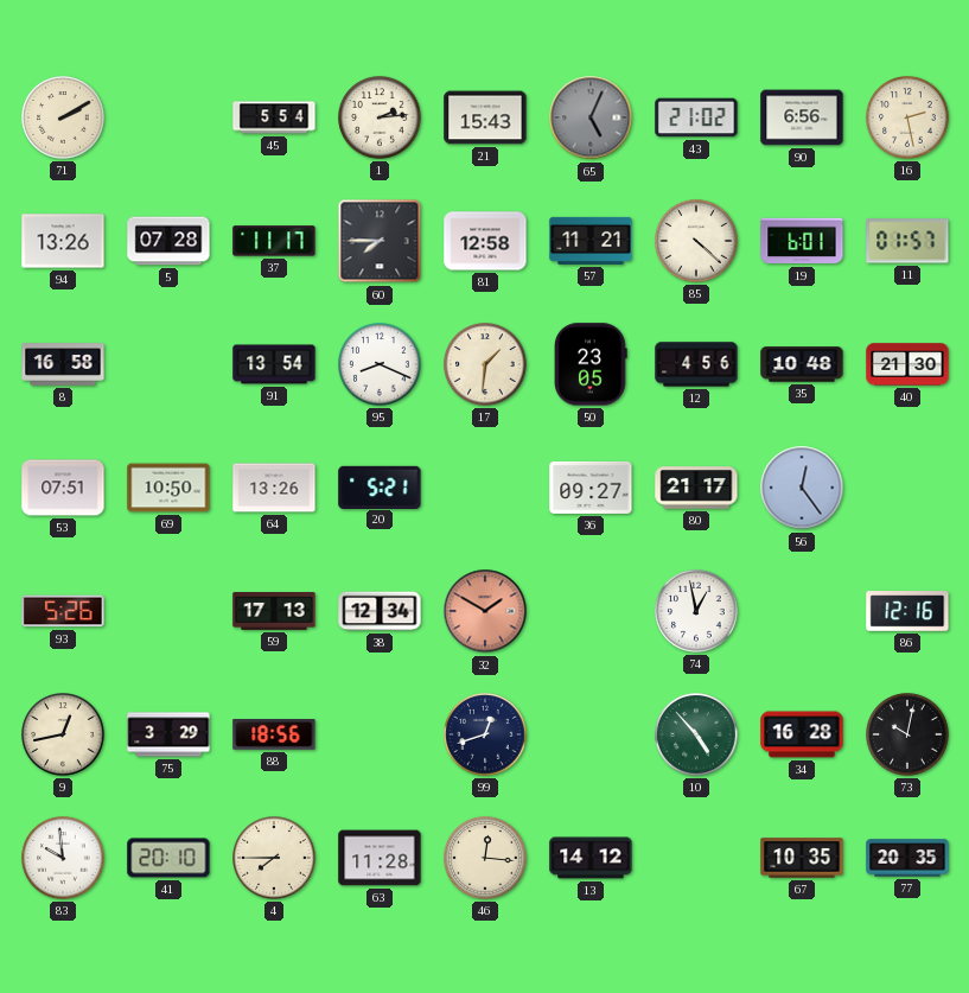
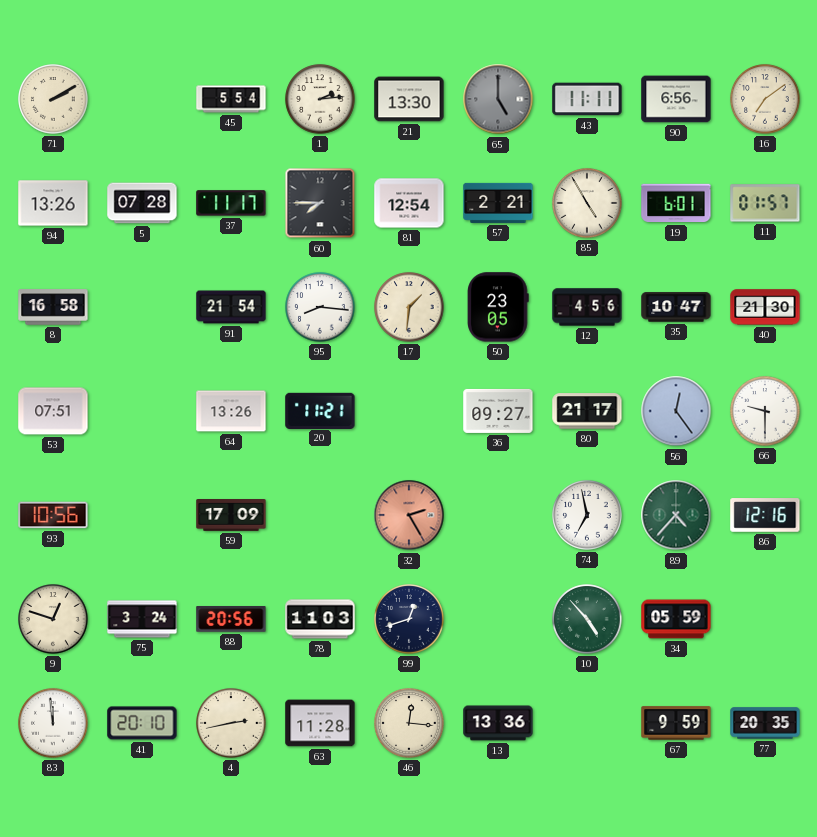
21: 15:43 -> 13:30 (409, 99)
65: 5:04 -> 5:00 (498, 99)
43: 21:02 -> 11:11 (587, 99)
16: 2:28 -> 7:09 (765, 99)
81: 12:58 -> 12:54 (409, 203)
57: 11:21 -> 2:21 (498, 203)
85: 4:22 -> 4:55 (587, 203)
91: 13:54 -> 21:54 (231, 307)
95: 8:19 -> 8:16 (320, 307)
35: 10:48 -> 10:47 (676, 307)
69: 10:50 -> none (168, 488)
20: 5:21 -> 11:21 (320, 410)
66: none -> 9:30 (765, 411)
93: 5:26 -> 10:56 (53, 515)
59: 17:13 -> 17:09 (231, 516)
38: 12:34 -> none (380, 611)
32: 1:50 -> 2:25 (409, 515)
74: 12:58 -> 6:58 (587, 515)
89: none -> 4:37 (676, 515)
9: 12:43 -> 12:48 (53, 619)
75: 3:29 -> 3:24 (142, 619)
88: 18:56 -> 20:56 (231, 620)
78: none -> 11:03 (320, 619)
34: 16:28 -> 05:59 (676, 619)
73: 10:02 -> none (907, 734)
83: 9:59 -> 11:59 (53, 723)
4: 7:45 -> 2:43 (231, 723)
13: 14:12 -> 13:36 (498, 723)
67: 10:35 -> 9:59 (676, 723)
